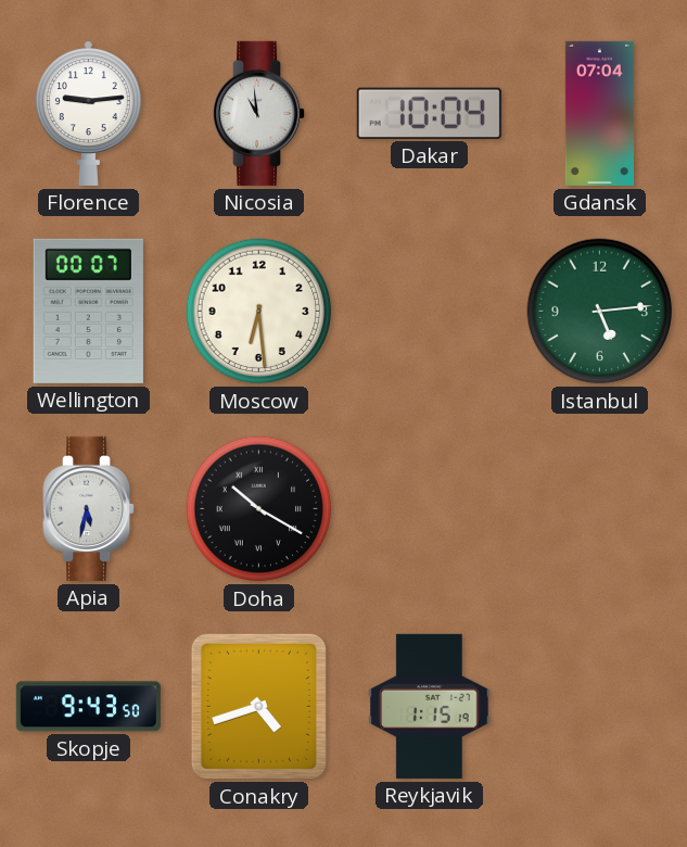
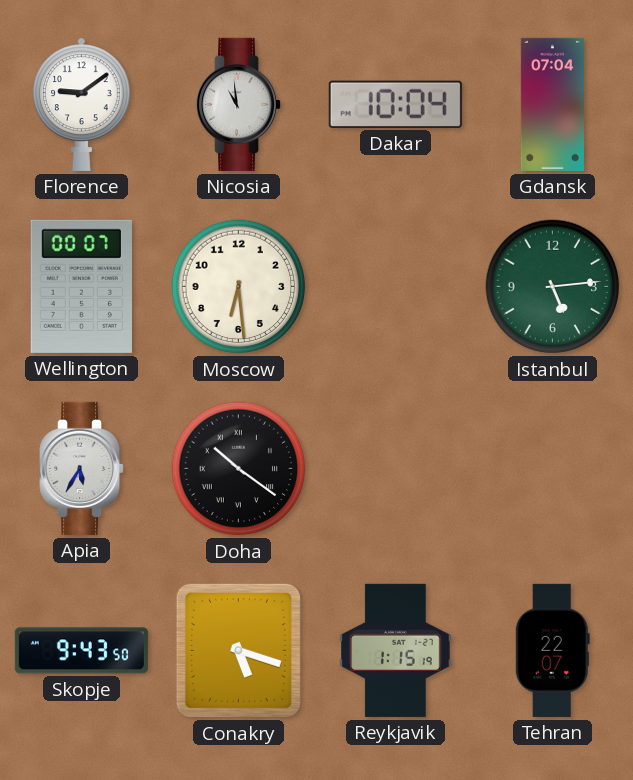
Florence: 9:14 -> 9:09 (82, 104)
Apia: 5:32 -> 5:35 (82, 468)
Doha: 10:20 -> 10:21 (239, 469)
Conakry: 4:42 -> 5:18 (238, 650)
Tehran: none -> 22:07 (552, 650)
